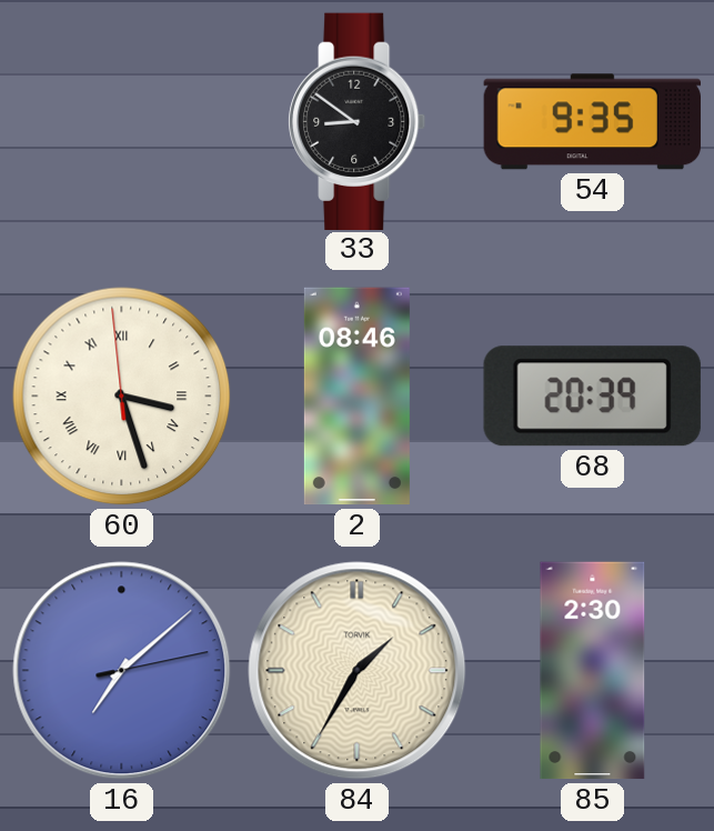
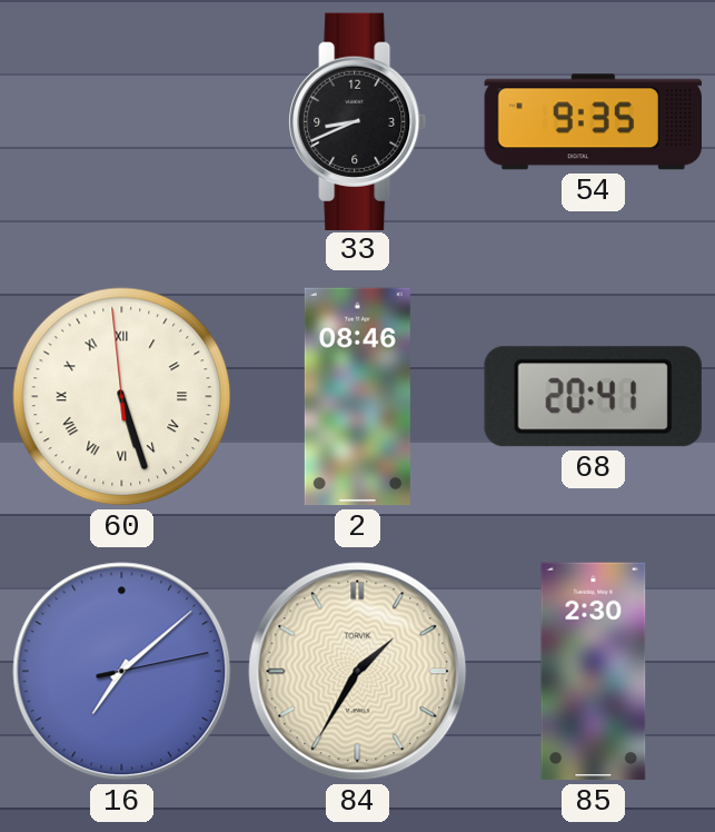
33: 8:51 -> 8:41 (358, 121)
60: 3:26 -> 5:26 (122, 397)
68: 20:39 -> 20:41 (593, 397)
